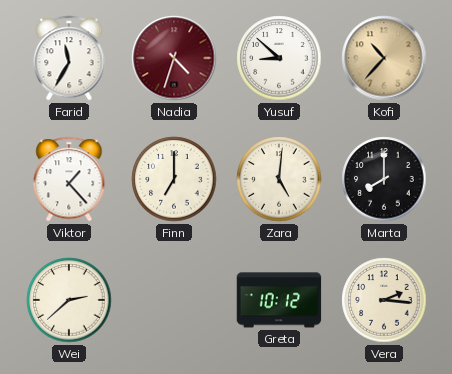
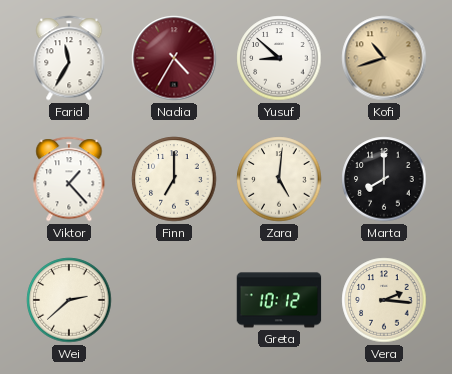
Nadia: 4:33 -> 4:35 (174, 58)
Kofi: 10:37 -> 10:42 (384, 58)
